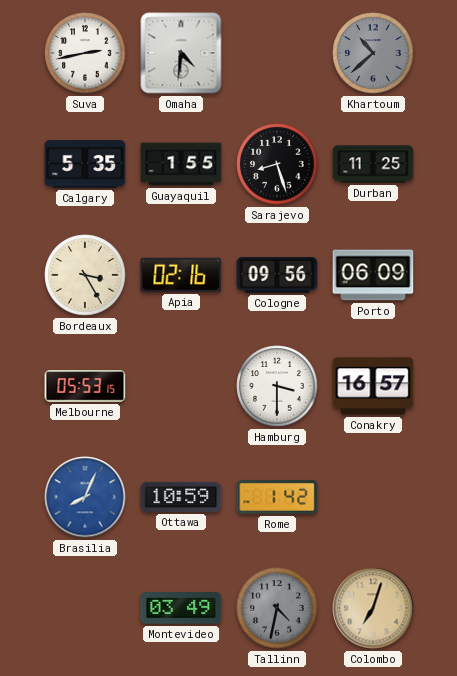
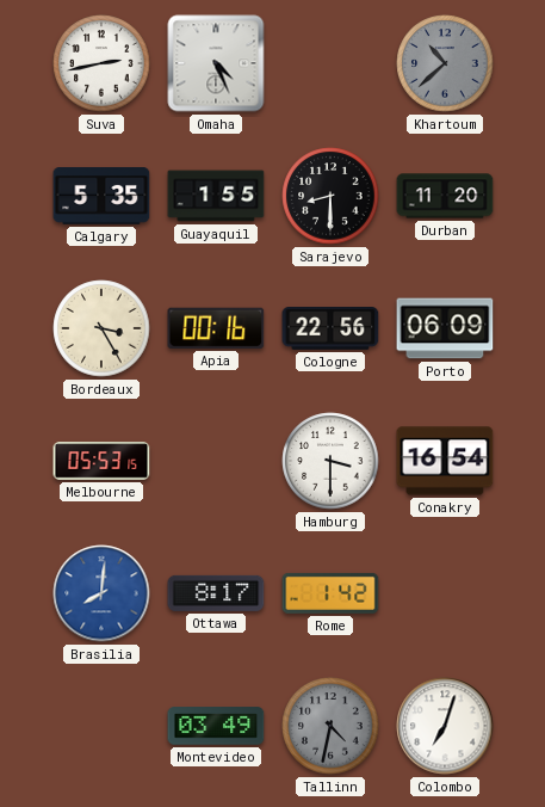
Omaha: 4:31 -> 4:26 (216, 63)
Sarajevo: 8:27 -> 8:30 (330, 196)
Durban: 11:25 -> 11:20 (445, 196)
Apia: 02:16 -> 00:16 (216, 328)
Cologne: 09:56 -> 22:56 (330, 329)
Conakry: 16:57 -> 16:54 (445, 461)
Brasilia: 8:04 -> 8:01 (101, 593)
Ottawa: 10:59 -> 8:17 (216, 593)
Colombo dial: champagne -> white (445, 726)
